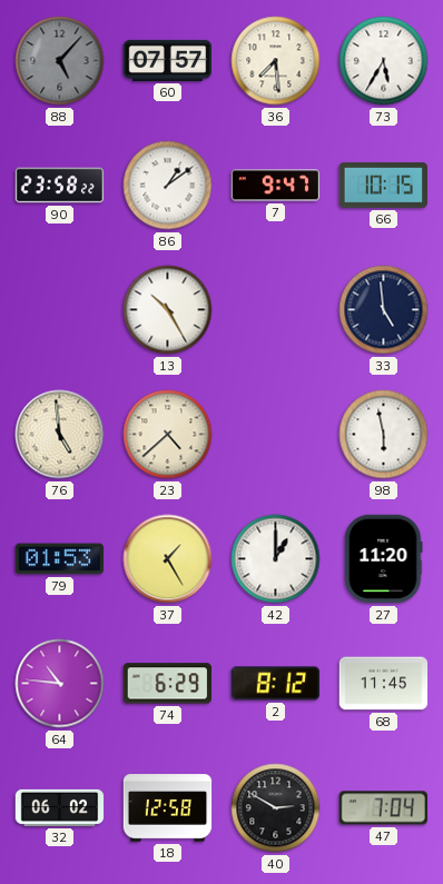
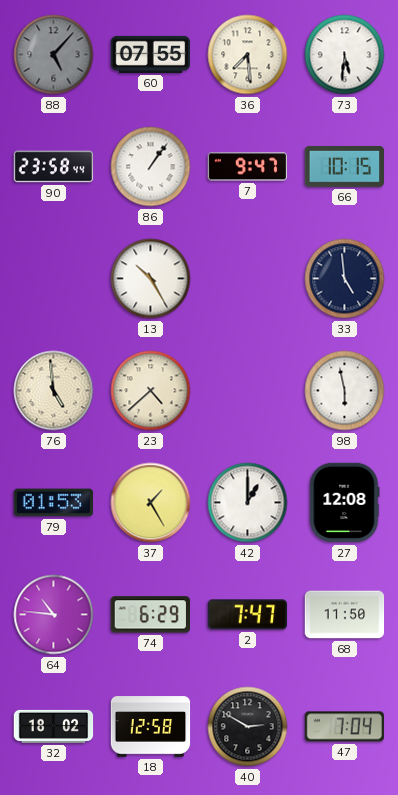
60: 07:57 -> 07:55 (151, 54)
73: 5:35 -> 5:31 (345, 55)
90: 23:58:22 -> 23:58:44 (54, 167)
86: 1:09 -> 1:06 (151, 167)
27: 11:20 -> 12:08 (344, 503)
2: 8:12 -> 7:47 (248, 615)
68: 11:45 -> 11:50 (345, 615)
32: 06:02 -> 18:02 (54, 726)
